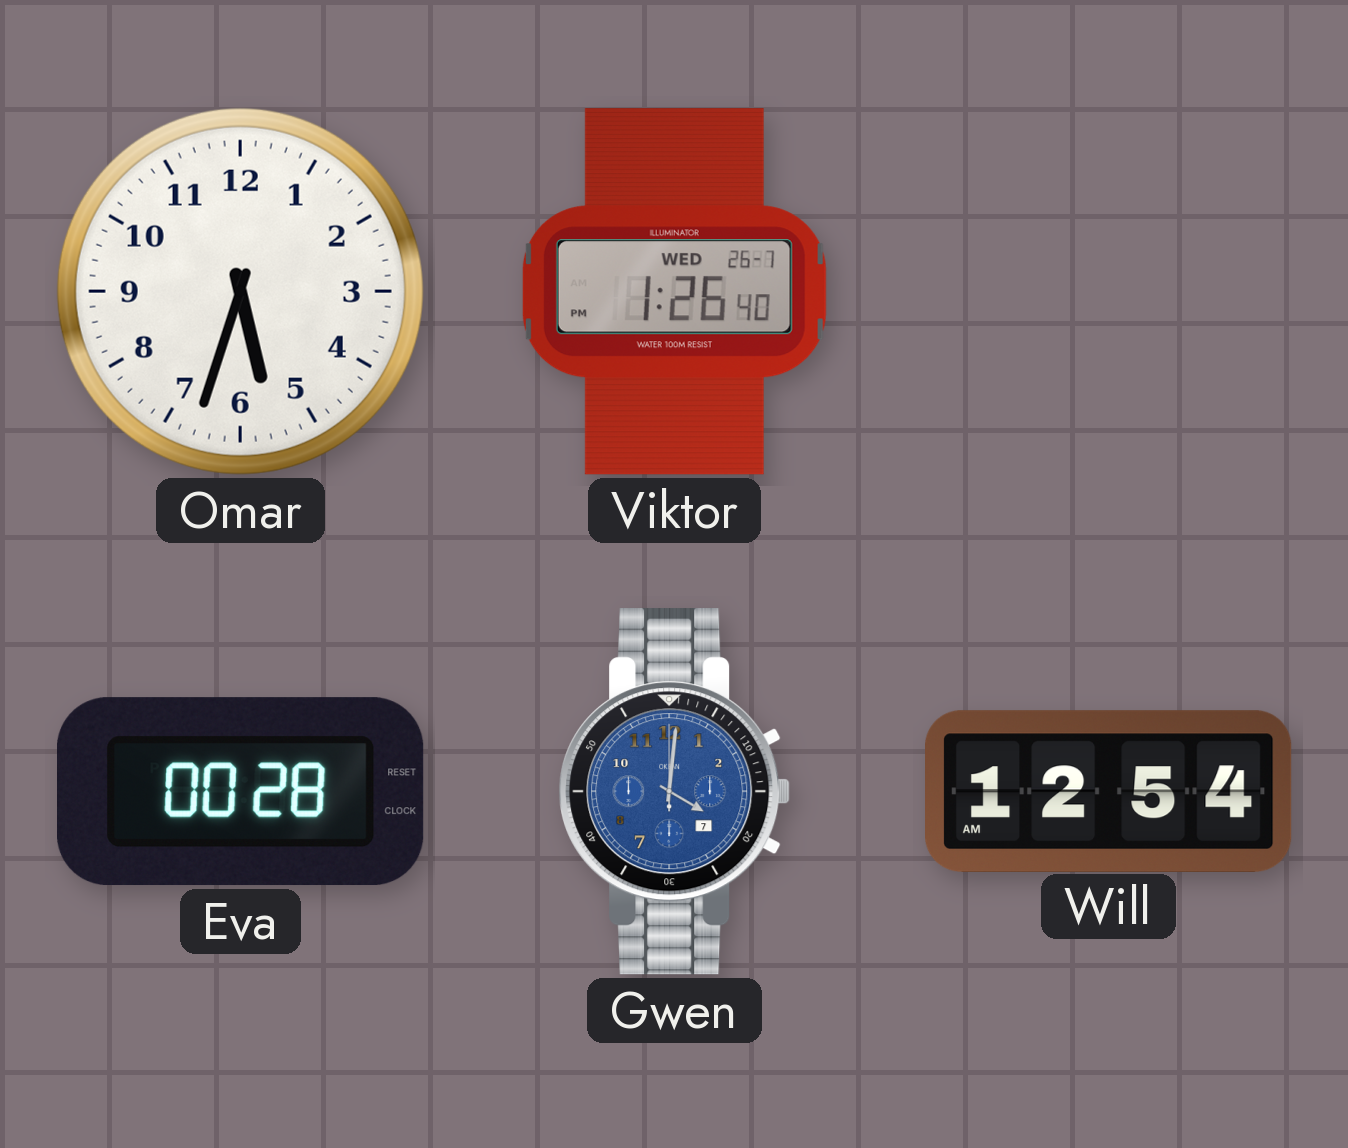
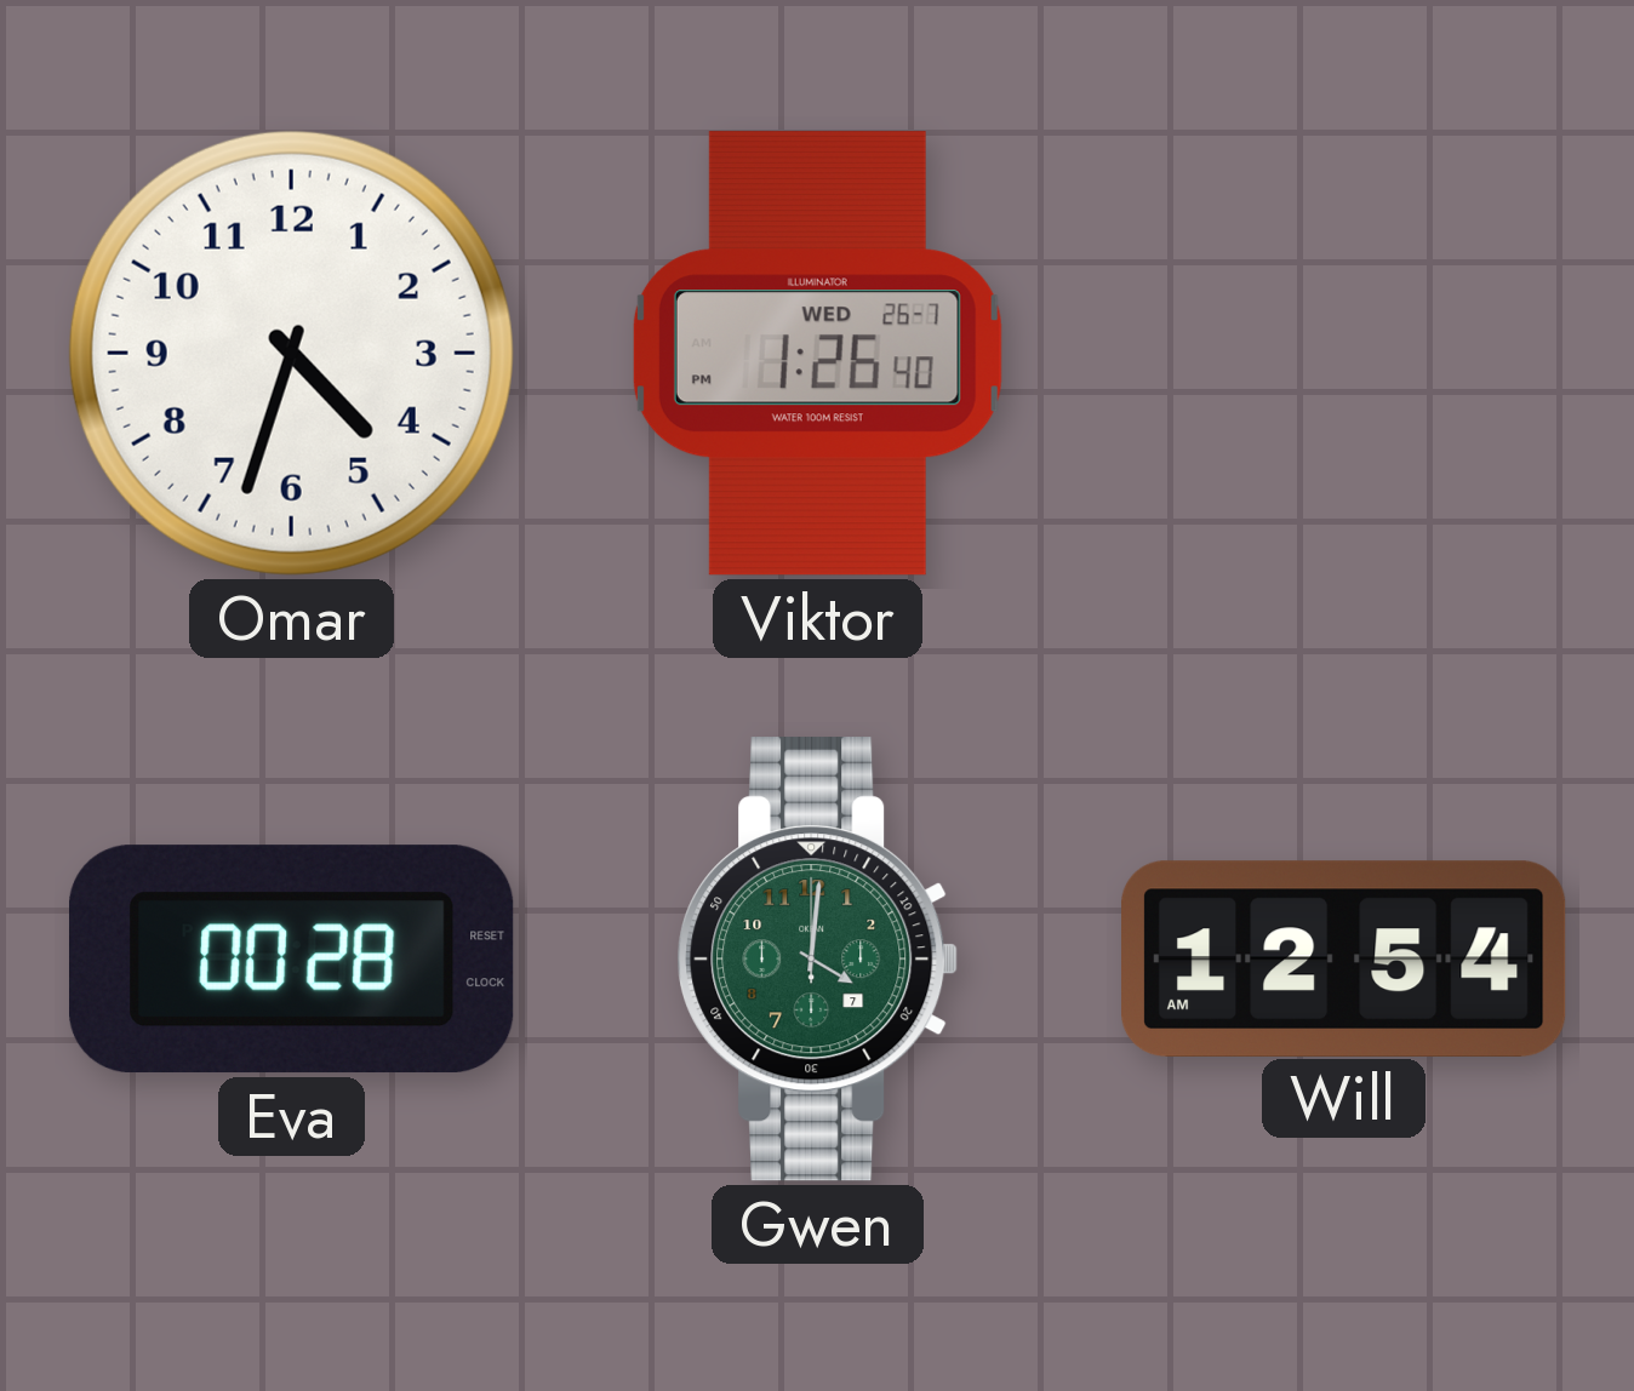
Omar: 5:33 -> 4:33 (291, 353)
Gwen dial: blue -> green (818, 960)
